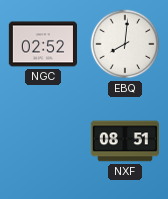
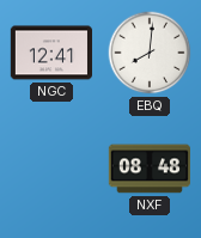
NGC: 02:52 -> 12:41 (50, 53)
NXF: 08:51 -> 08:48 (148, 169)
